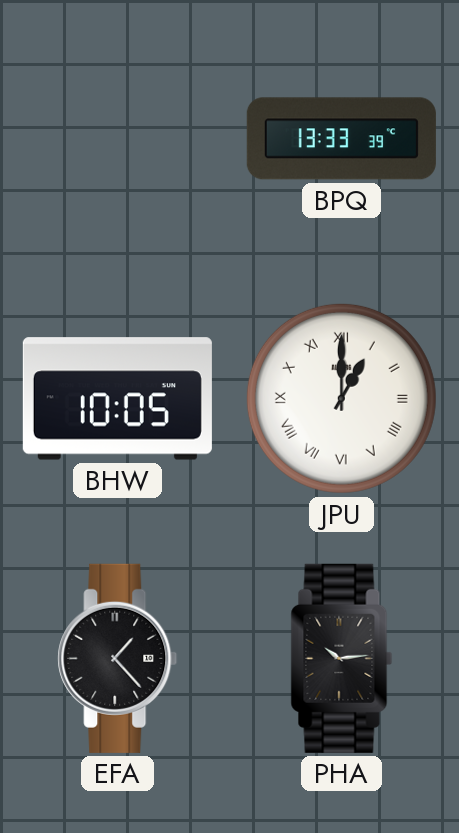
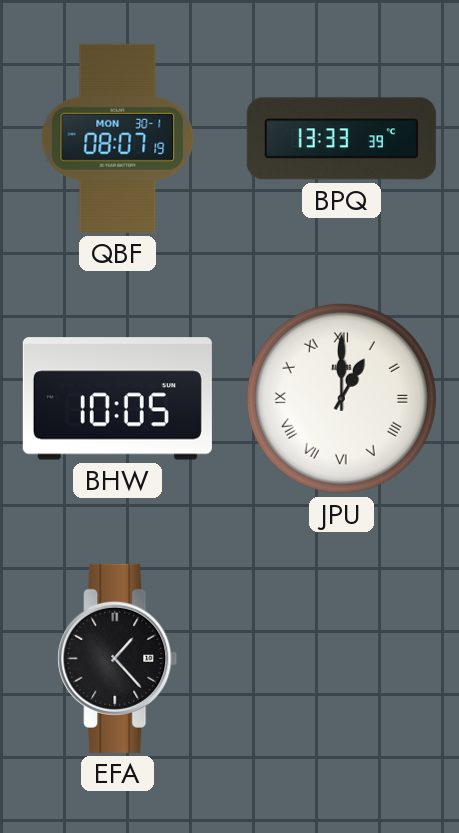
QBF: none -> 08:07 (118, 138)
PHA: 10:14 -> none (342, 658)
